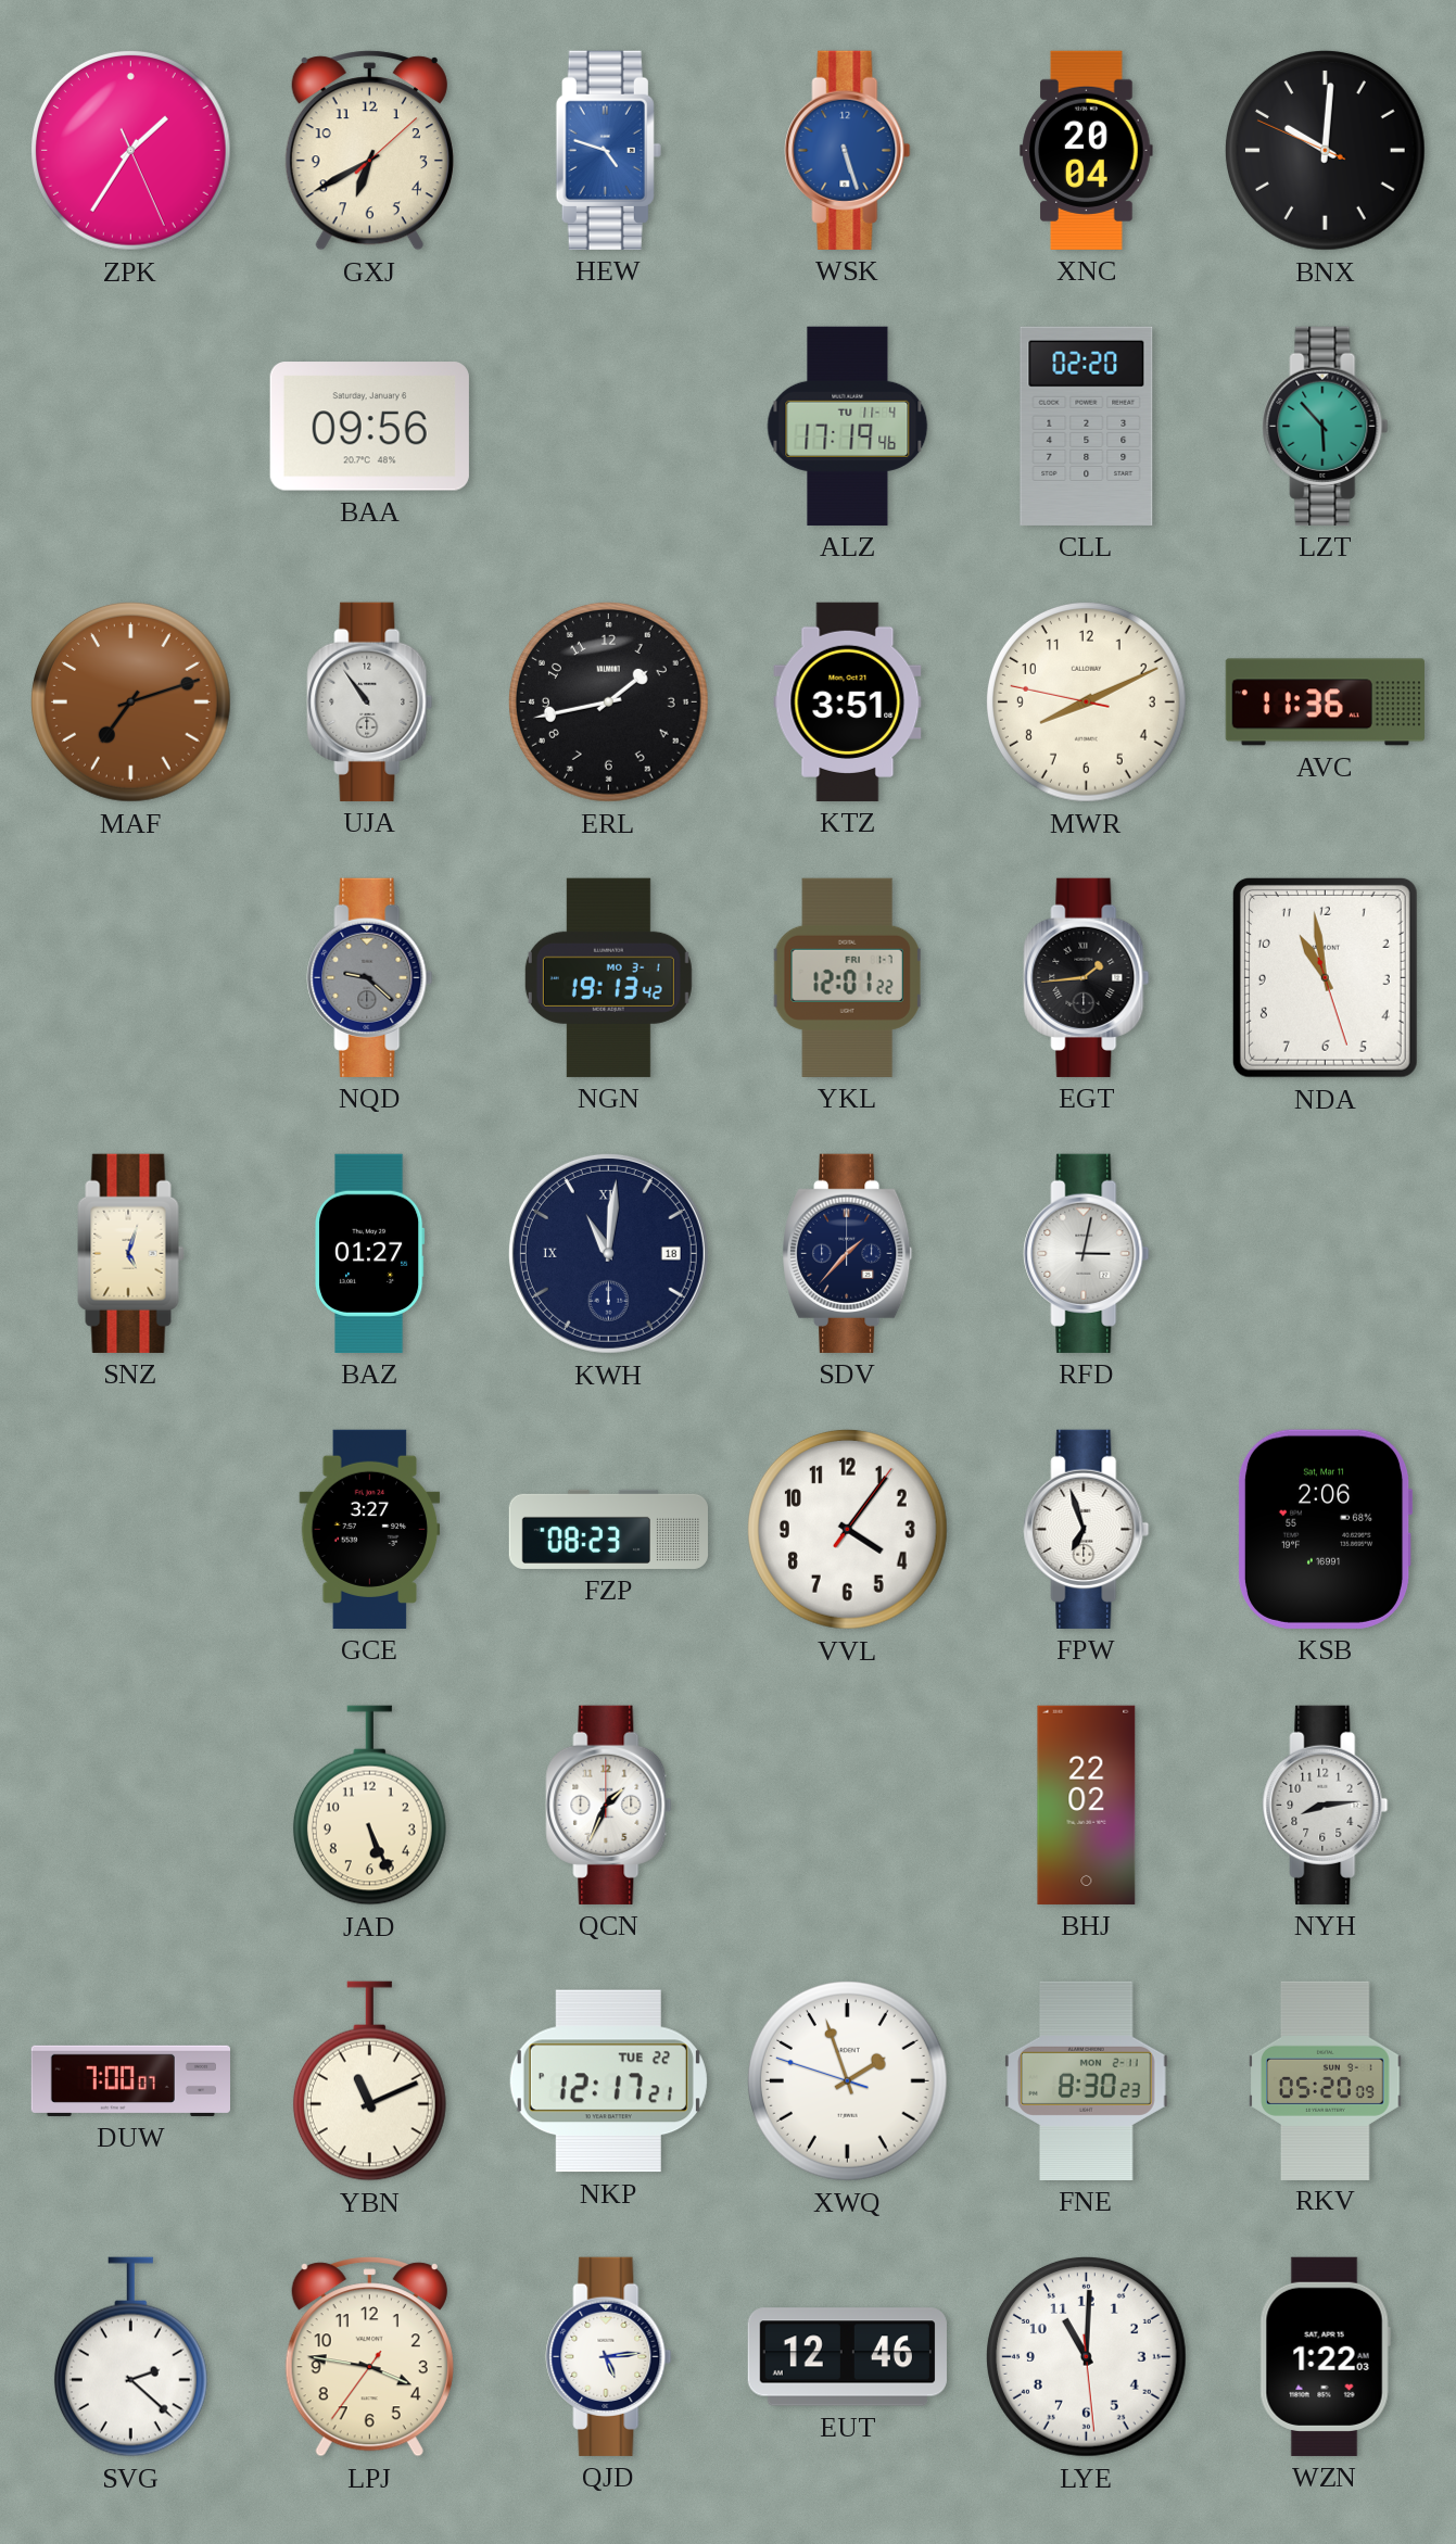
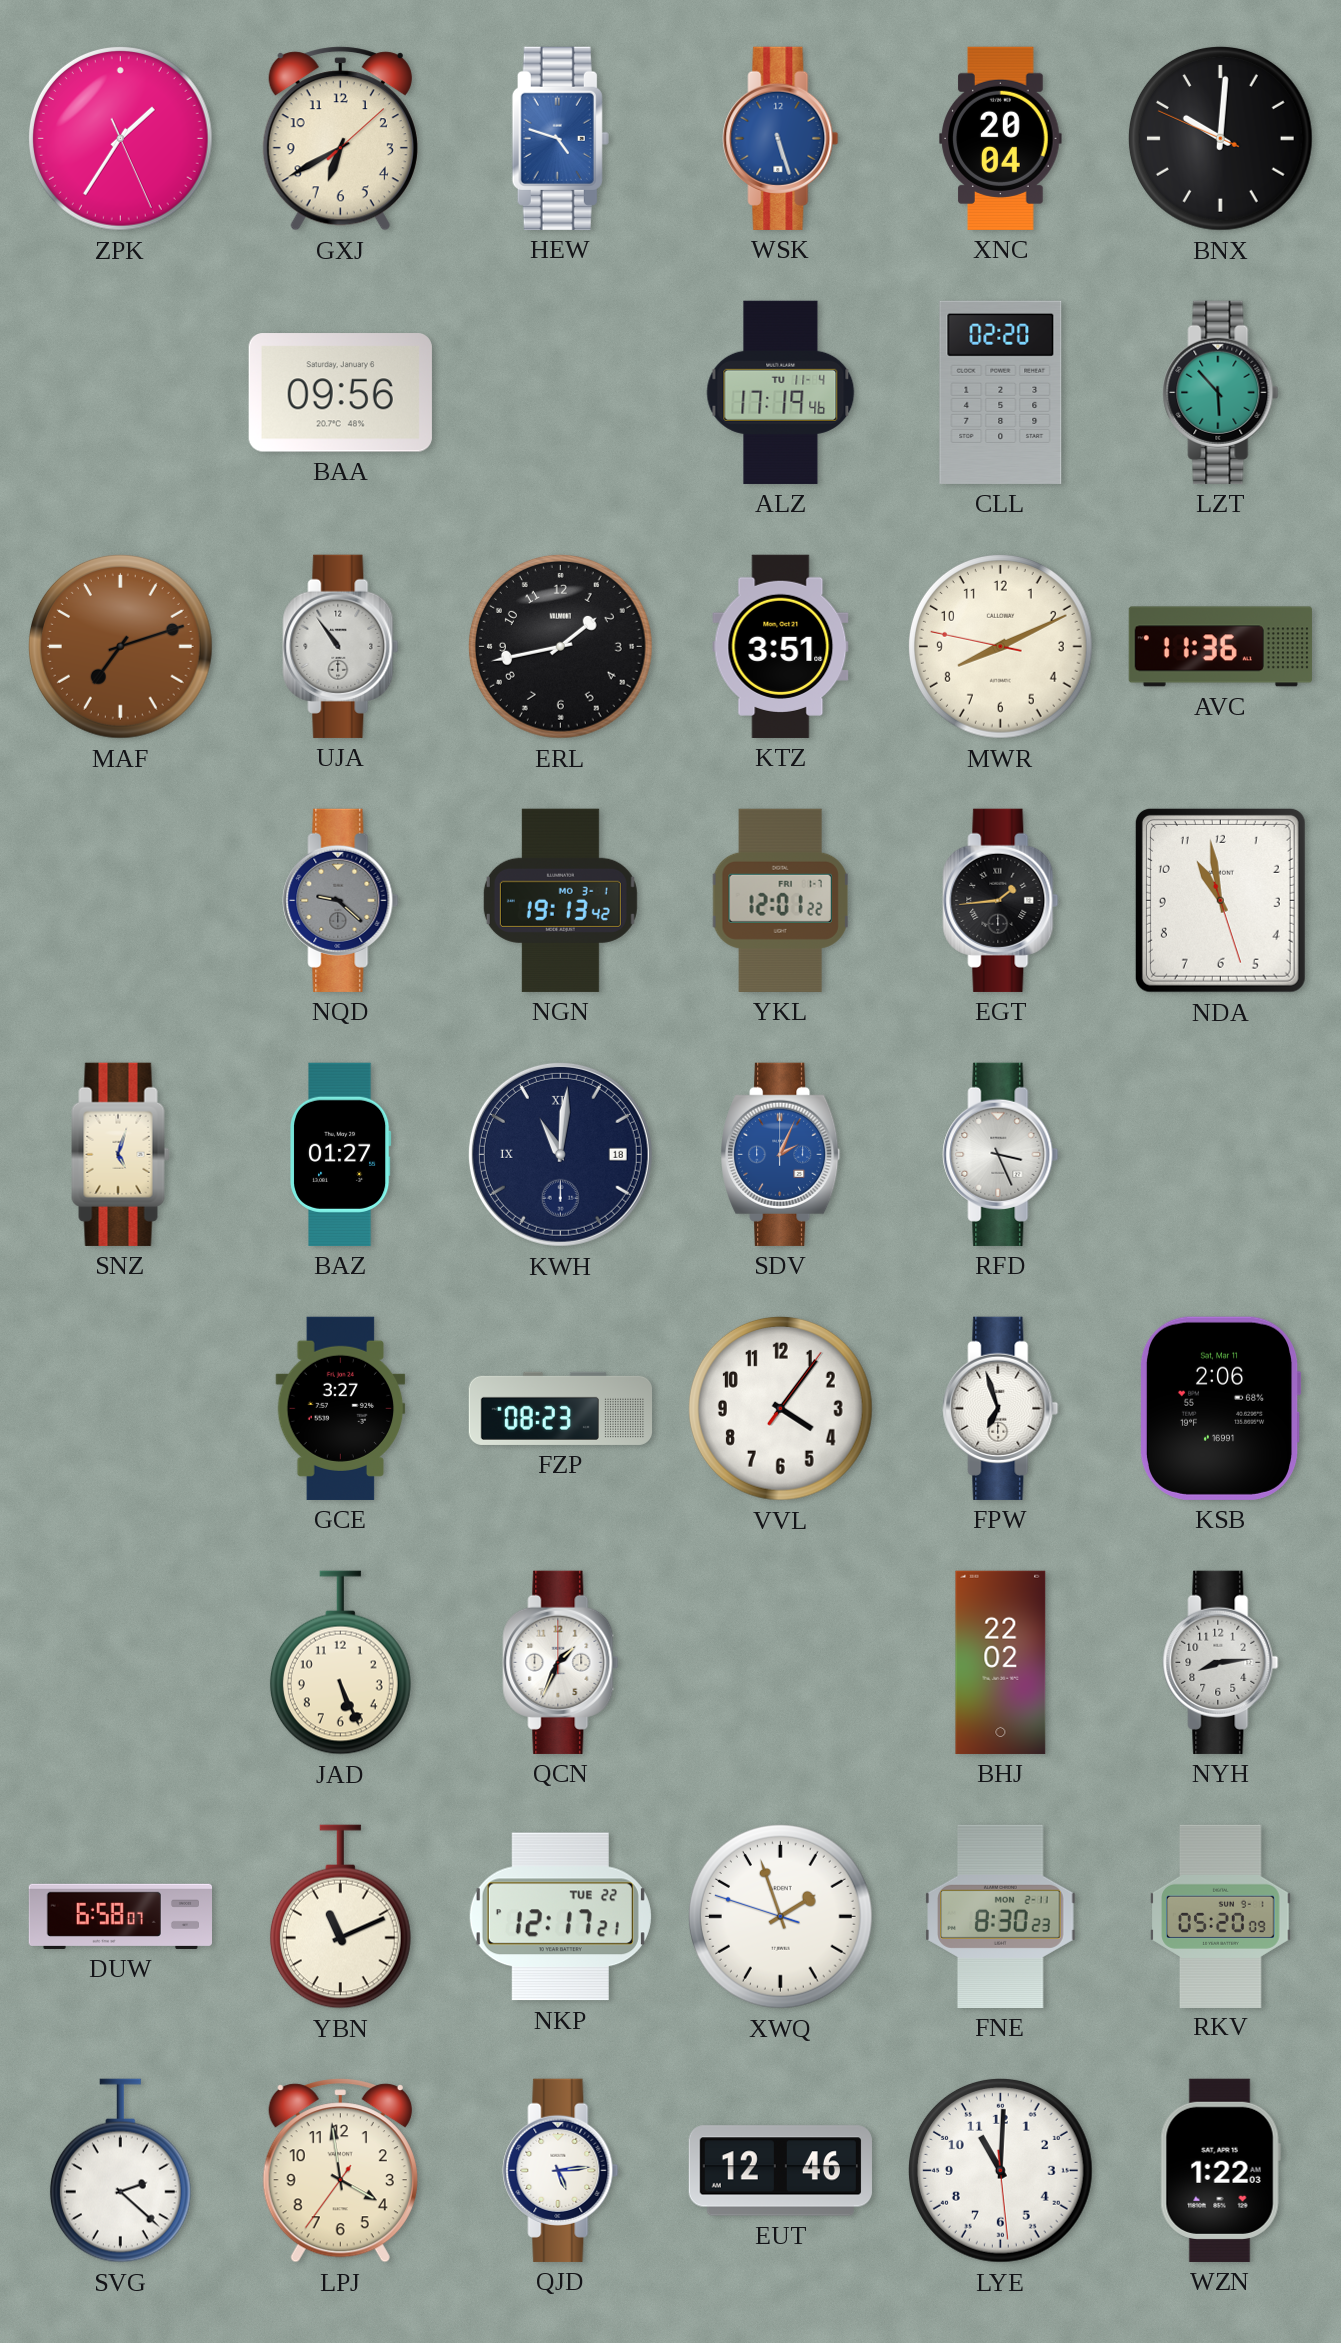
SDV: 1:37 -> 2:04 (781, 1154)
SDV dial: navy -> blue (781, 1154)
RFD: 3:02 -> 3:26 (1001, 1154)
DUW: 7:00 -> 6:58 (120, 1916)
LPJ: 3:46 -> 3:58 (340, 2171)
